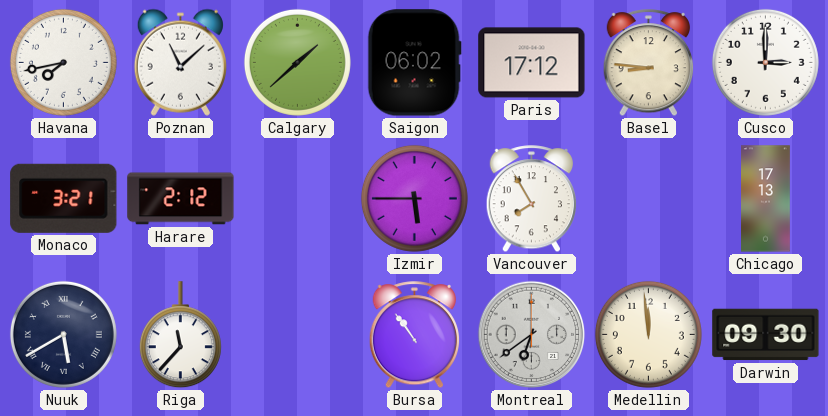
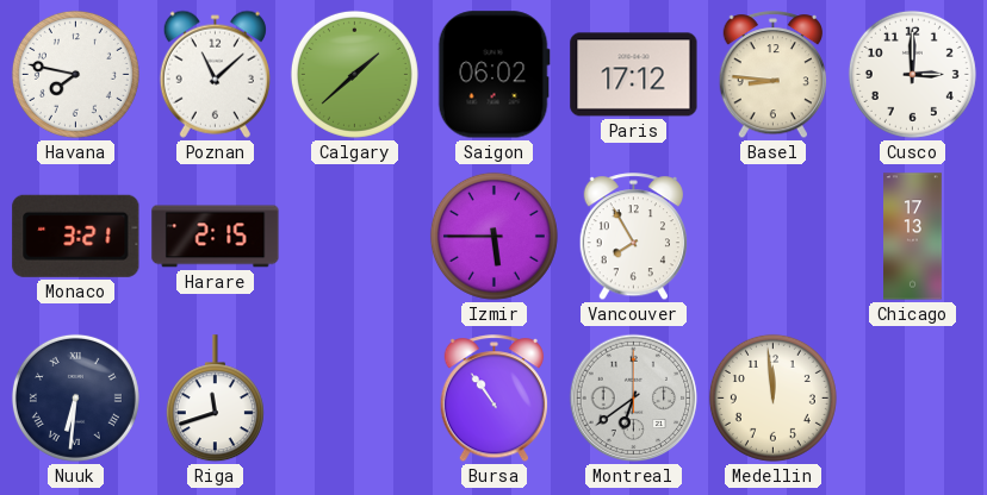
Havana: 7:43 -> 7:47 (75, 74)
Harare: 2:12 -> 2:15 (216, 237)
Nuuk: 5:40 -> 6:31 (75, 397)
Riga: 11:37 -> 11:42 (215, 399)
Darwin: 09:30 -> none (766, 335)
